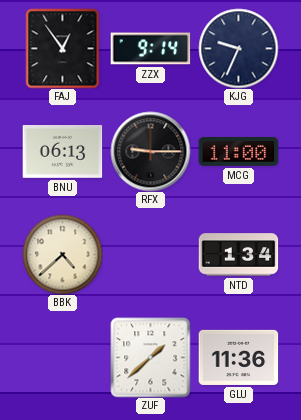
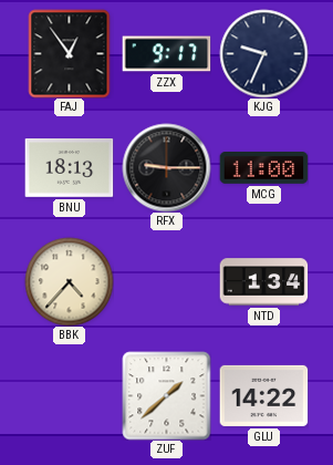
ZZX: 9:14 -> 9:17 (166, 54)
BNU: 06:13 -> 18:13 (69, 168)
BBK: 4:38 -> 4:37 (69, 281)
GLU: 11:36 -> 14:22 (263, 395)
